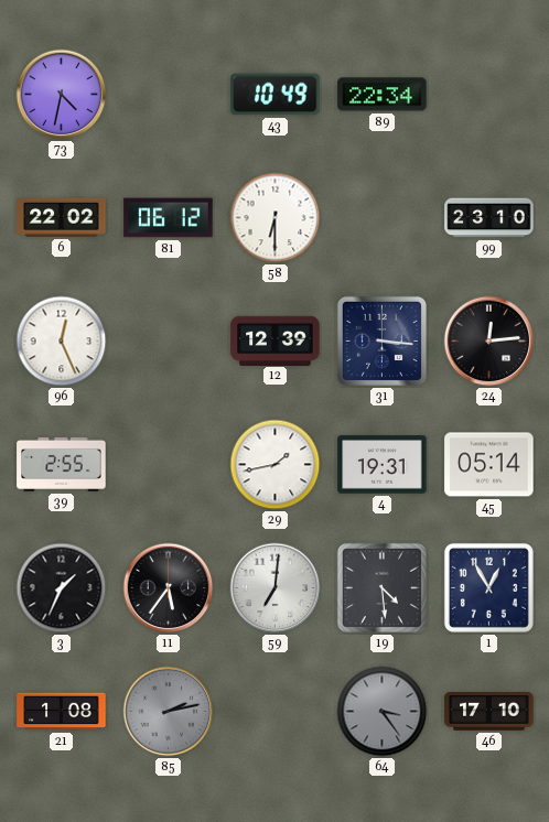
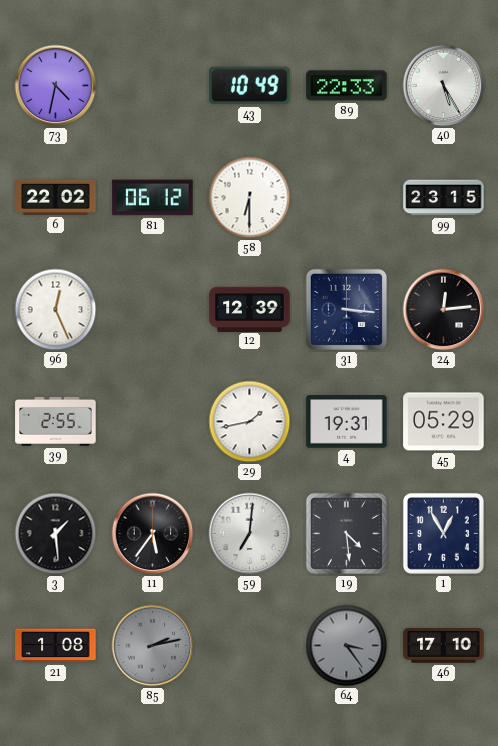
89: 22:34 -> 22:33 (347, 86)
40: none -> 5:25 (444, 86)
99: 23:10 -> 23:15 (444, 198)
45: 05:14 -> 05:29 (444, 422)
3: 1:34 -> 1:29 (56, 534)
